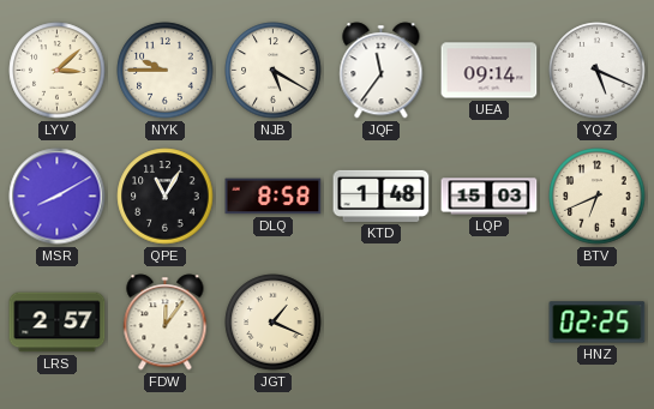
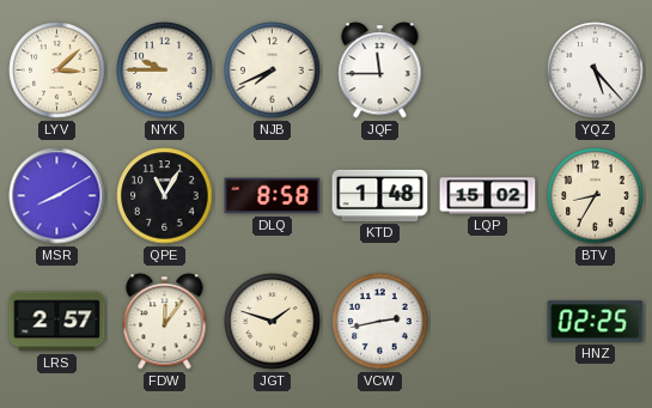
NJB: 5:20 -> 7:41 (273, 71)
JQF: 11:36 -> 11:45 (380, 71)
UEA: 09:14 -> none (490, 71)
YQZ: 5:19 -> 5:23 (596, 71)
LQP: 15:03 -> 15:02 (488, 196)
BTV: 6:41 -> 8:35 (596, 196)
JGT: 1:19 -> 1:48 (273, 322)
VCW: none -> 2:43 (380, 322)
